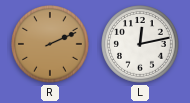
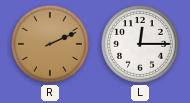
L: 12:13 -> 12:15 (141, 45)
